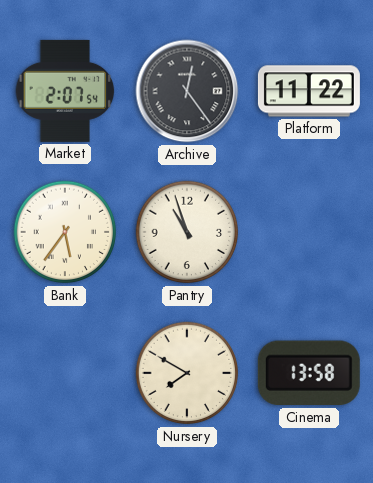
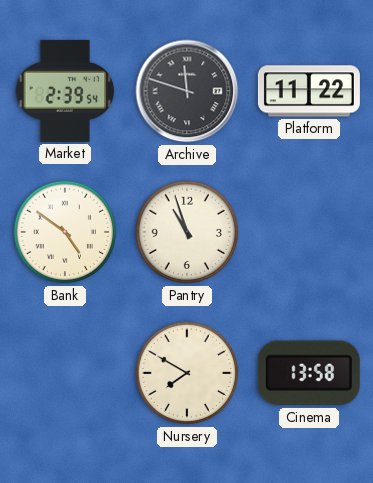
Market: 2:07 -> 2:39 (65, 91)
Archive: 12:24 -> 11:48 (187, 91)
Bank: 5:36 -> 4:51 (65, 232)
